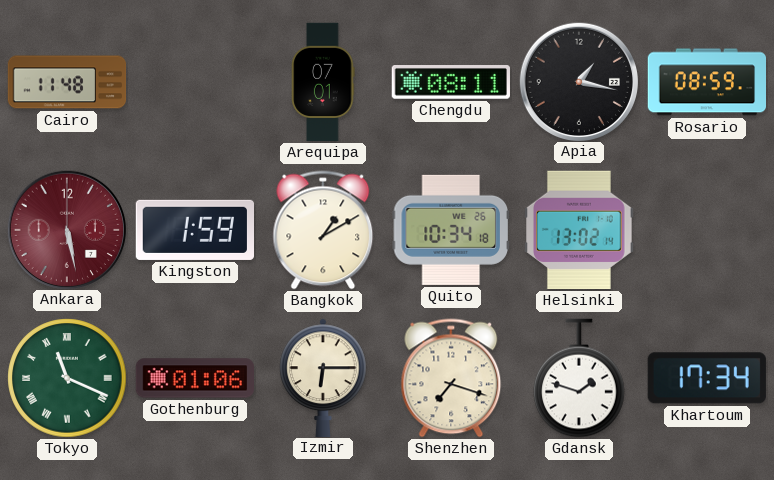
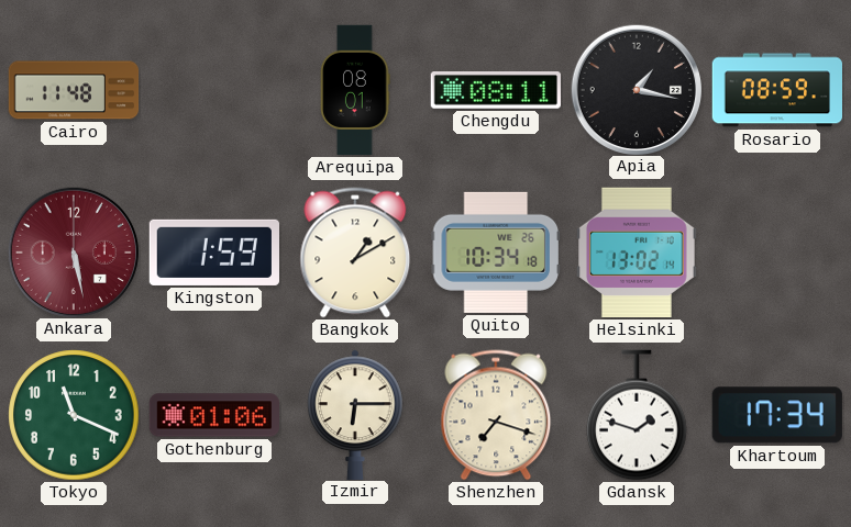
Arequipa: 07:01 -> 08:01 (355, 90)
Tokyo numerals: Roman -> Arabic (74, 415)
